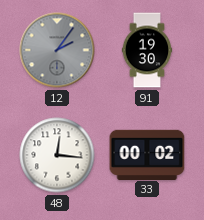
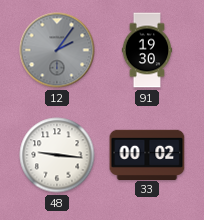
48: 12:16 -> 9:16 (57, 155)
